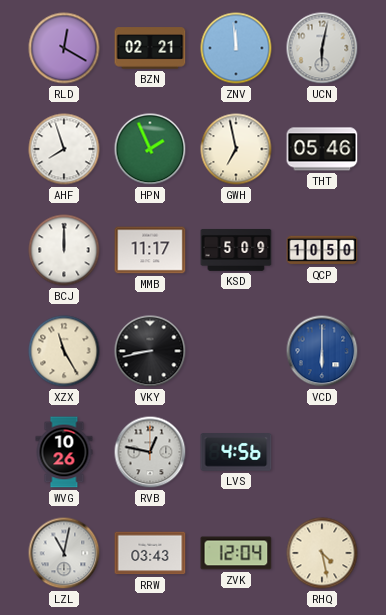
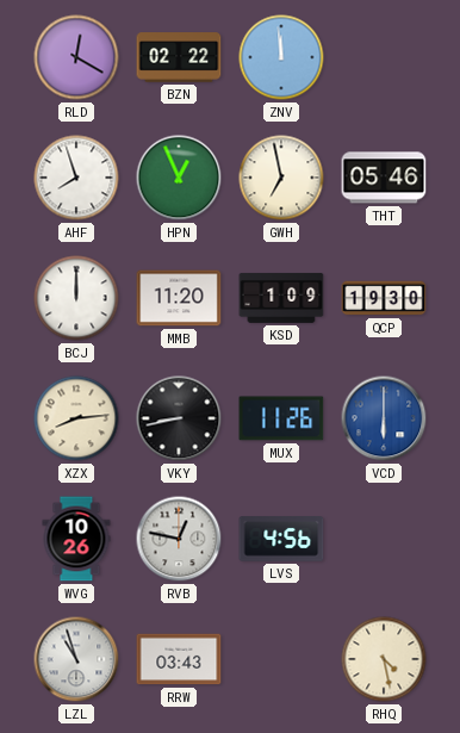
BZN: 02:21 -> 02:22 (179, 57)
UCN: 6:02 -> none (322, 48)
HPN: 1:56 -> 12:56 (179, 178)
MMB: 11:17 -> 11:20 (179, 298)
KSD: 5:09 -> 1:09 (281, 298)
QCP: 10:50 -> 19:30 (384, 298)
XZX: 11:25 -> 8:14 (76, 418)
MUX: none -> 11:26 (281, 418)
LZL: 11:02 -> 10:57 (76, 659)
ZVK: 12:04 -> none (236, 553)
